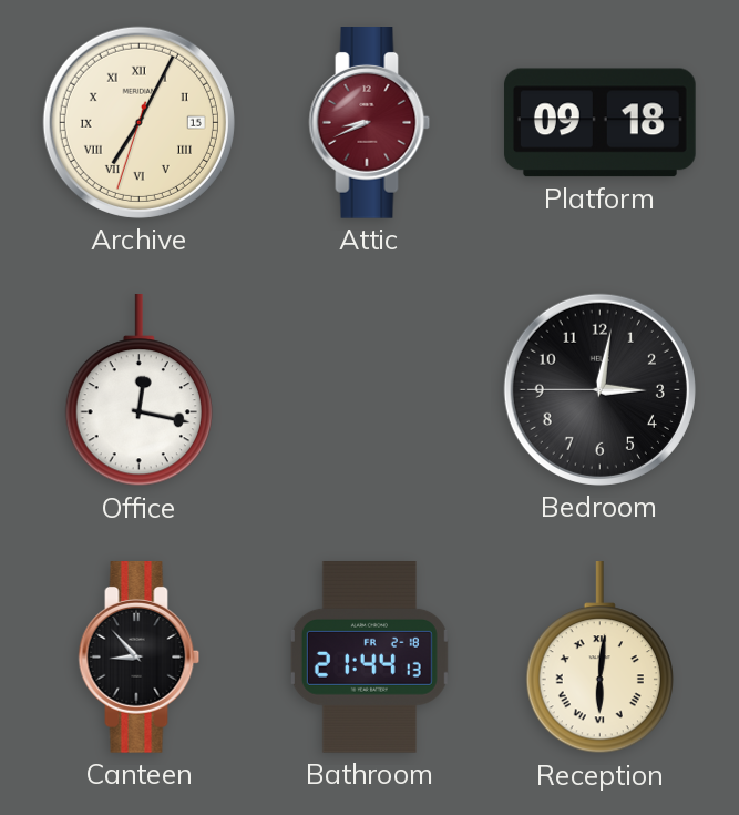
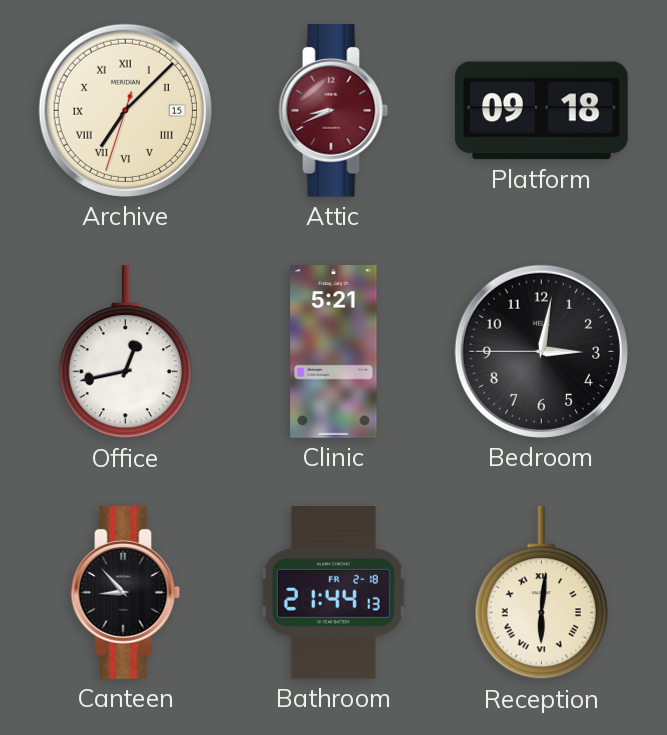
Archive: 7:04 -> 7:07 (125, 110)
Office: 12:17 -> 12:43 (125, 353)
Clinic: none -> 5:21 (334, 352)
